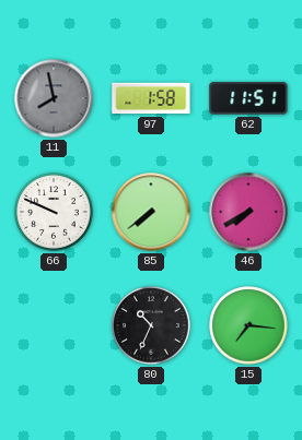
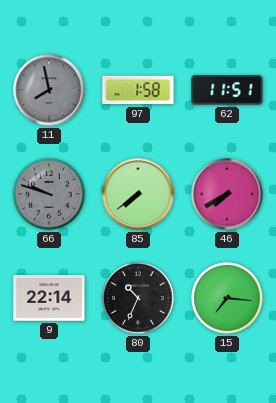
66: 9:49 -> 9:48 (49, 194)
66 dial: white -> grey (49, 194)
9: none -> 22:14 (49, 298)
